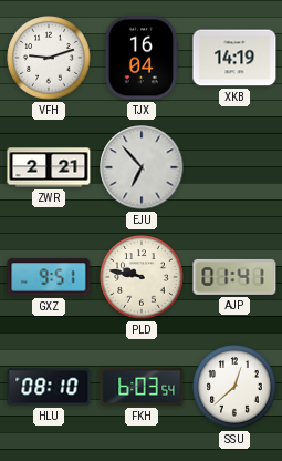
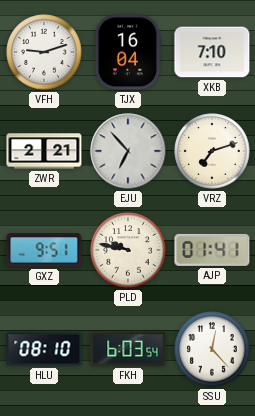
XKB: 14:19 -> 7:10 (212, 52)
VRZ: none -> 7:12 (212, 151)
SSU: 12:38 -> 12:23 (212, 349)
